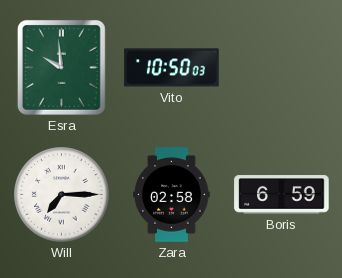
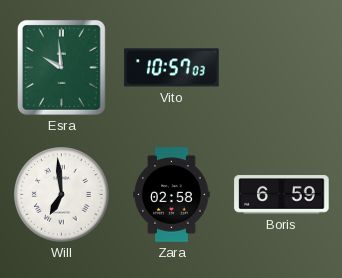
Vito: 10:50 -> 10:57 (172, 68)
Will: 7:15 -> 6:59 (62, 195)
